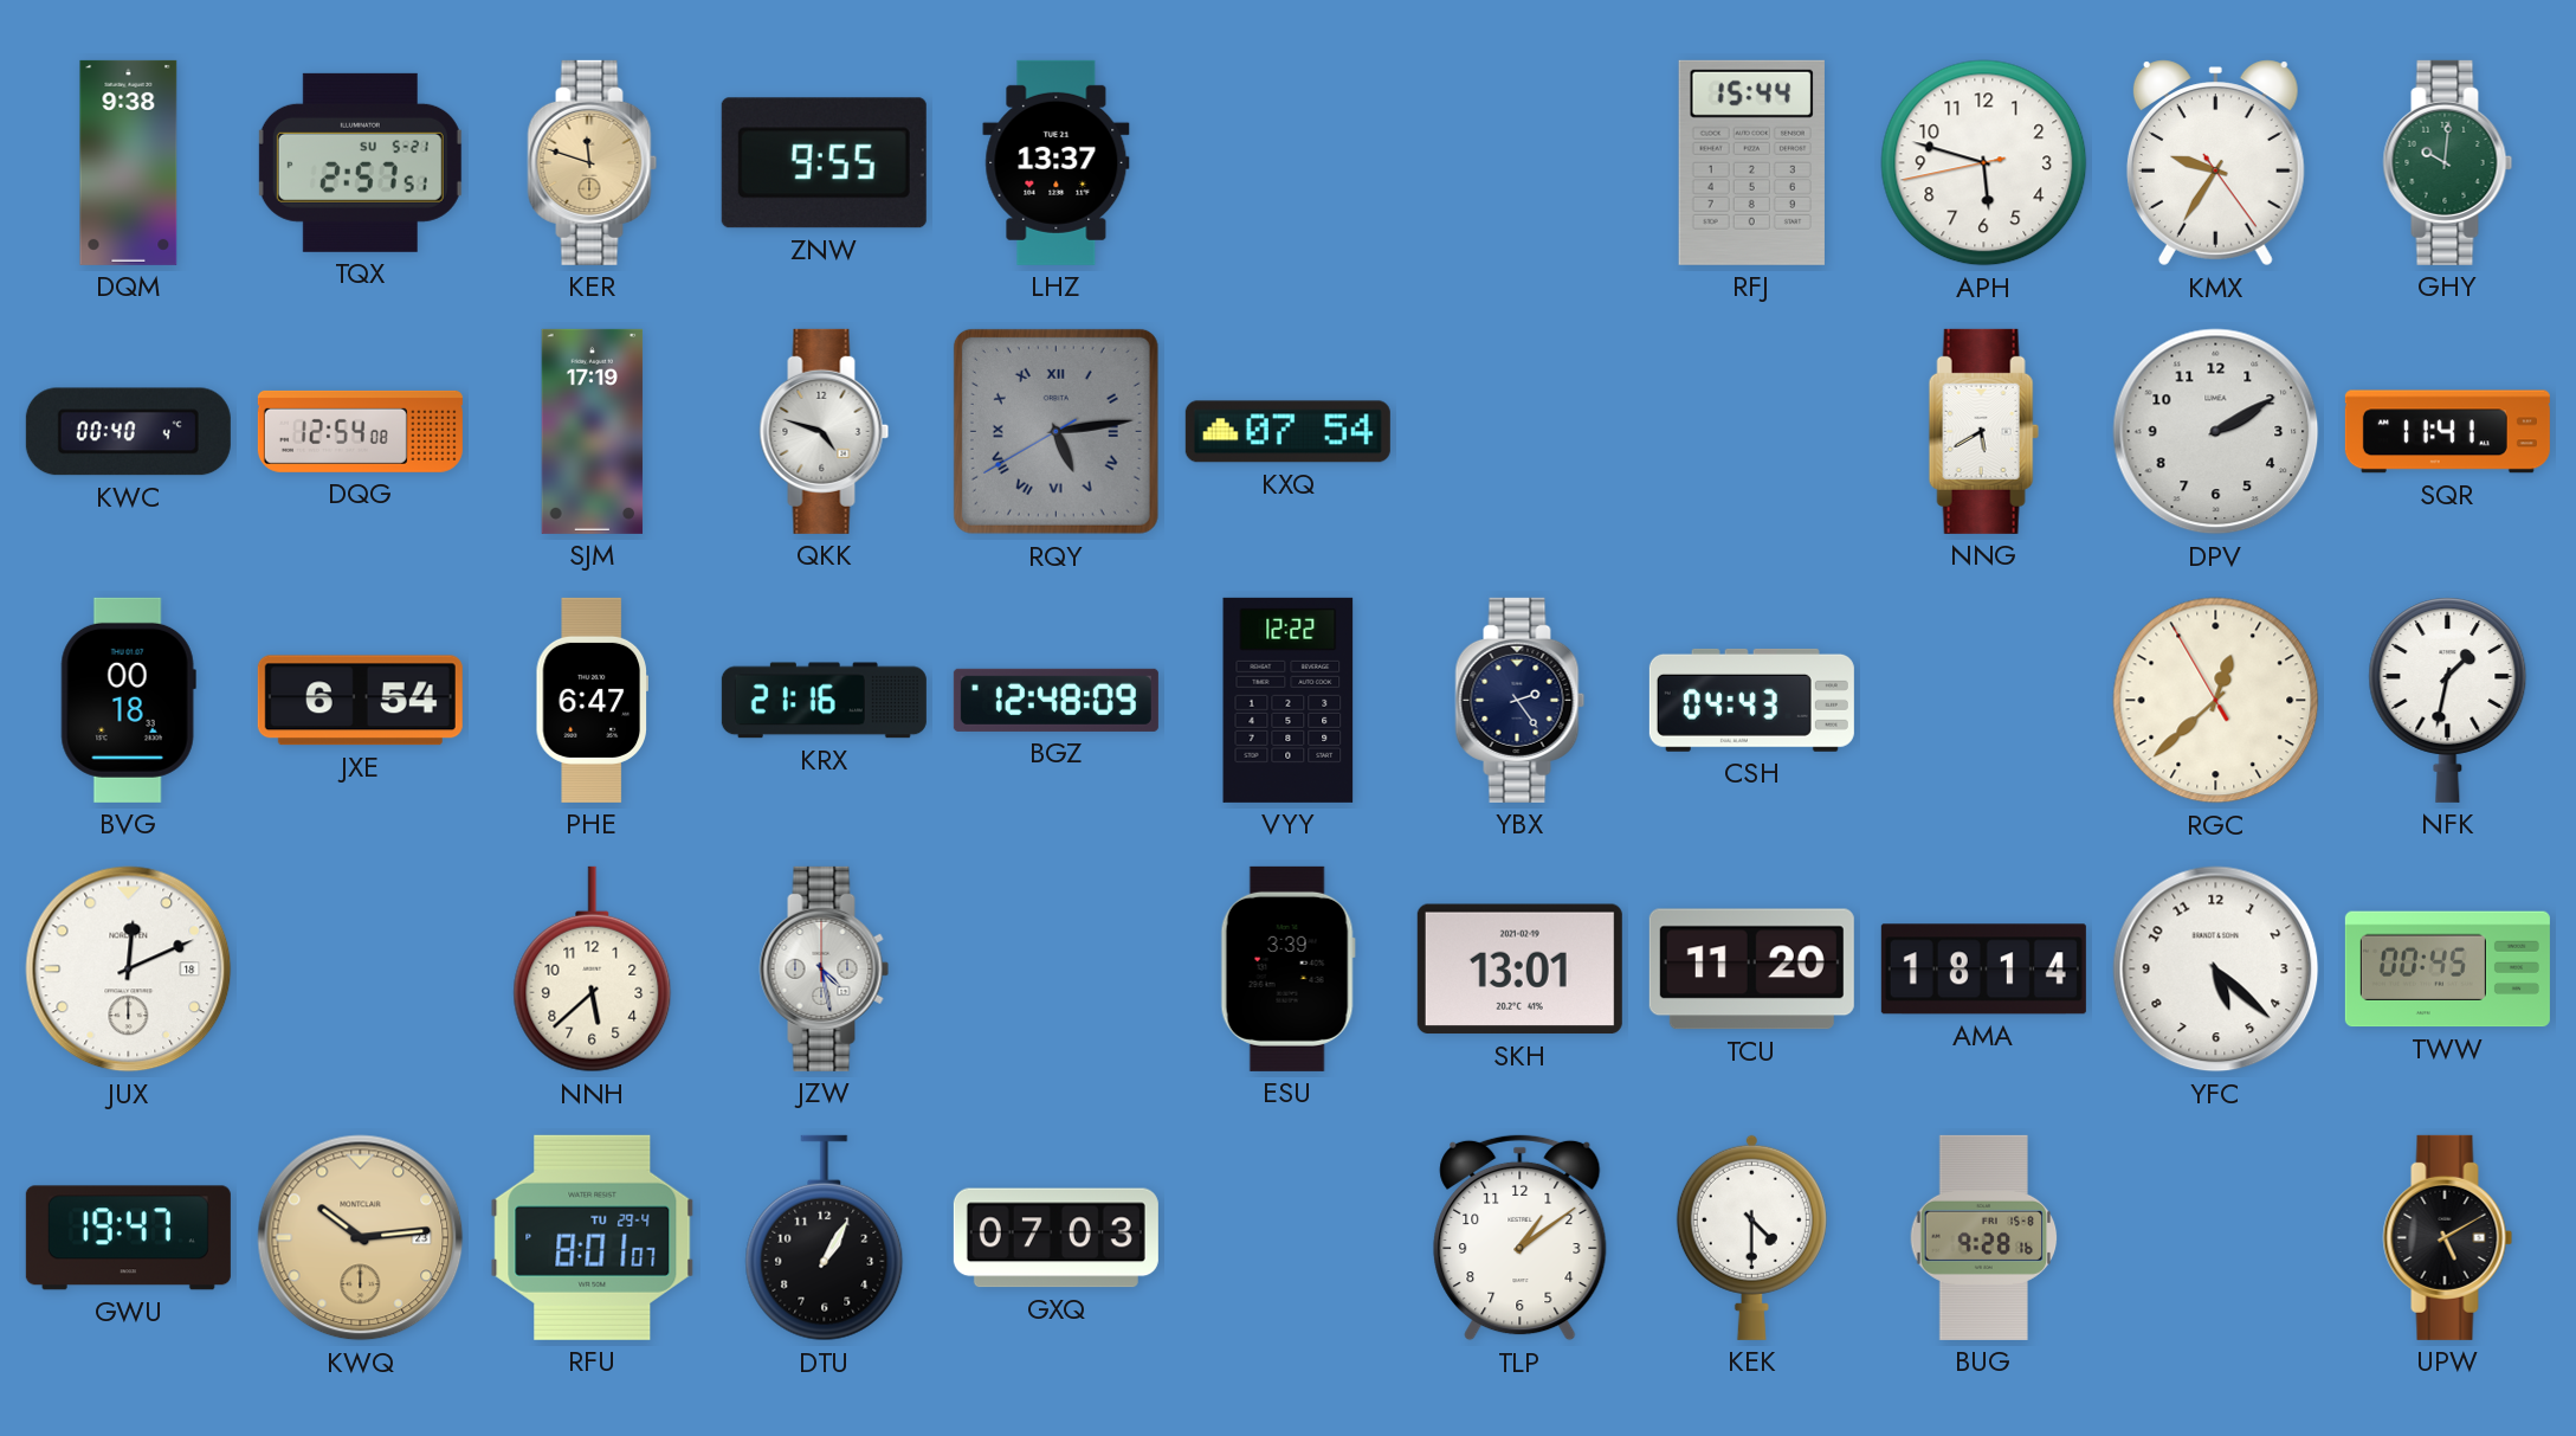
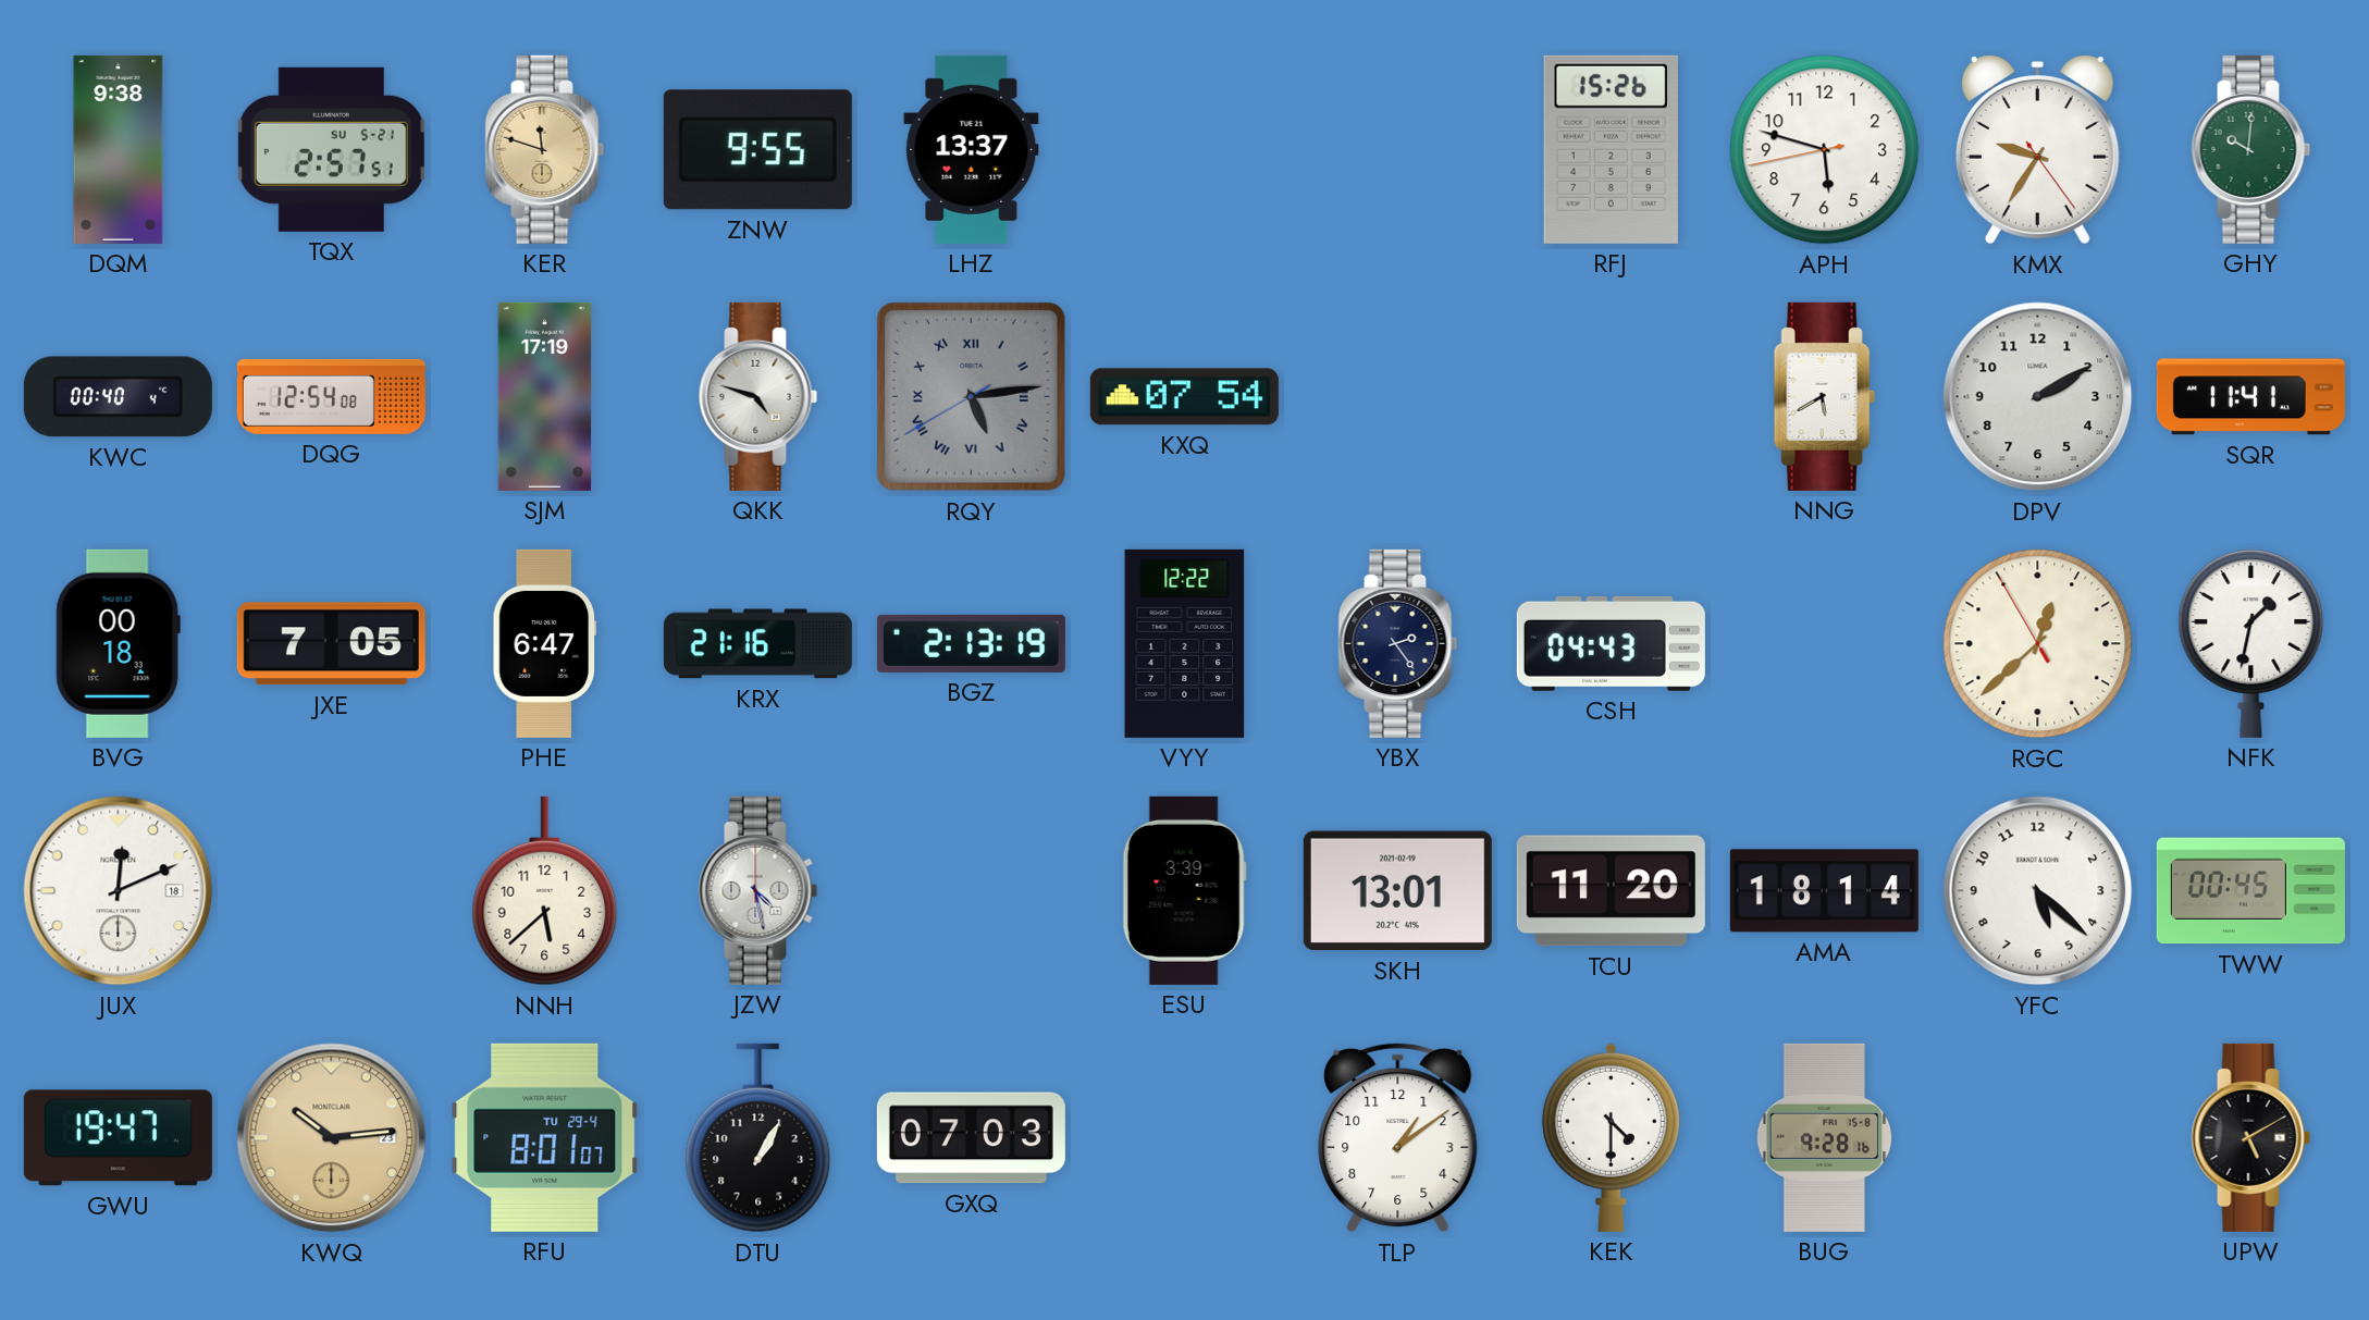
RFJ: 15:44 -> 15:26 (1611, 149)
JXE: 6:54 -> 7:05 (331, 644)
BGZ: 12:48 -> 2:13 (971, 643)
